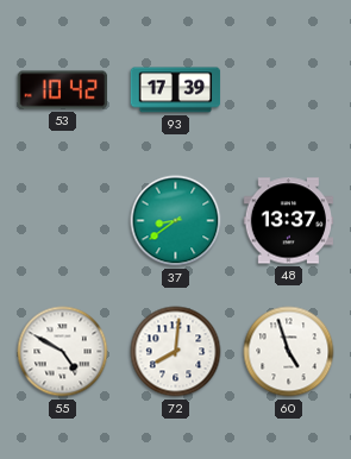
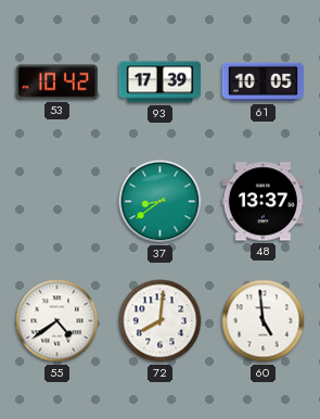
61: none -> 10:05 (264, 82)
55: 4:50 -> 4:39 (57, 321)
60: 4:57 -> 4:59 (264, 321)
